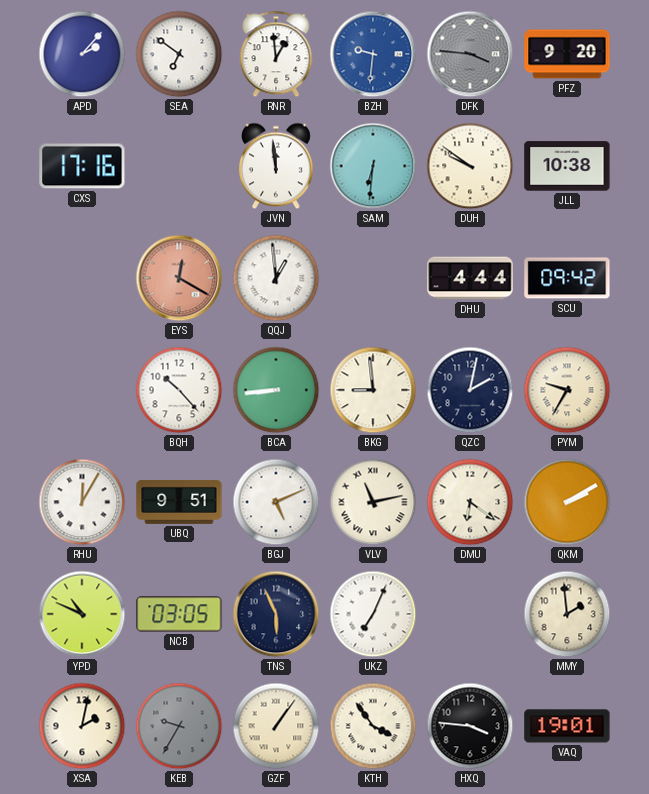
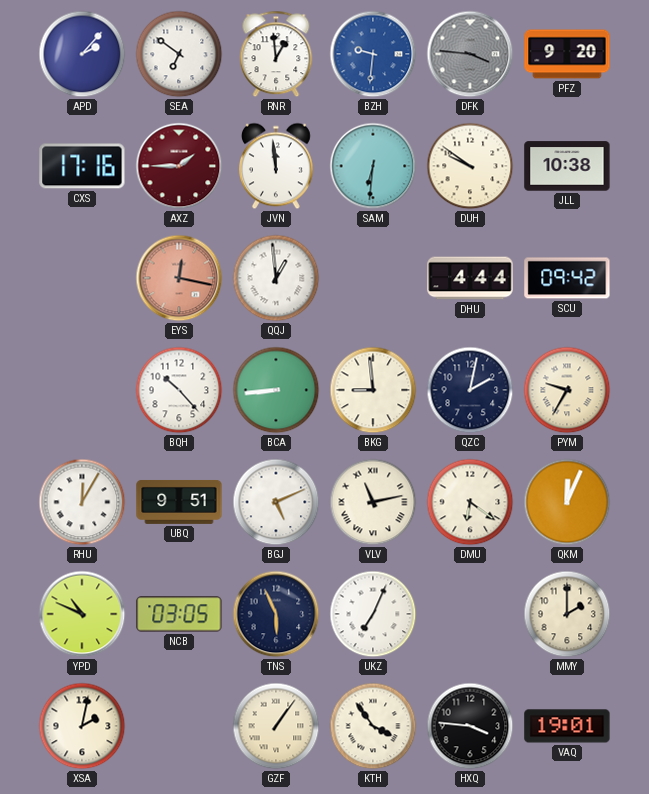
AXZ: none -> 1:45 (179, 166)
EYS: 12:20 -> 12:17 (179, 278)
QKM: 2:10 -> 12:04 (567, 502)
MMY: 1:59 -> 2:00 (567, 614)
KEB: 9:35 -> none (179, 726)
